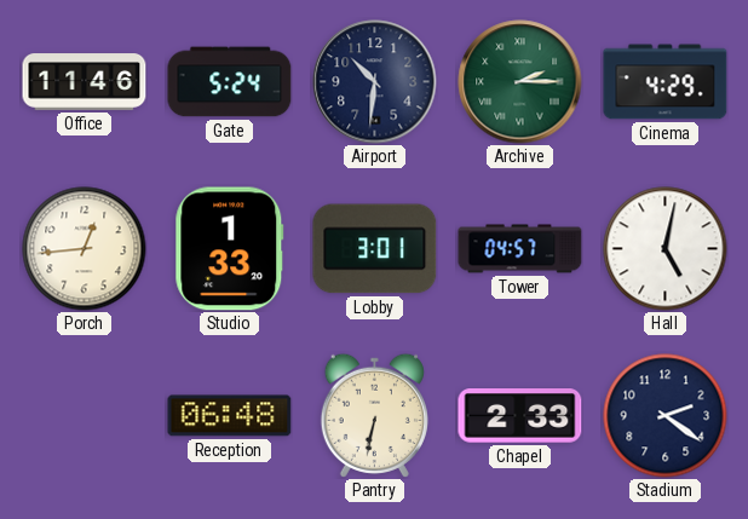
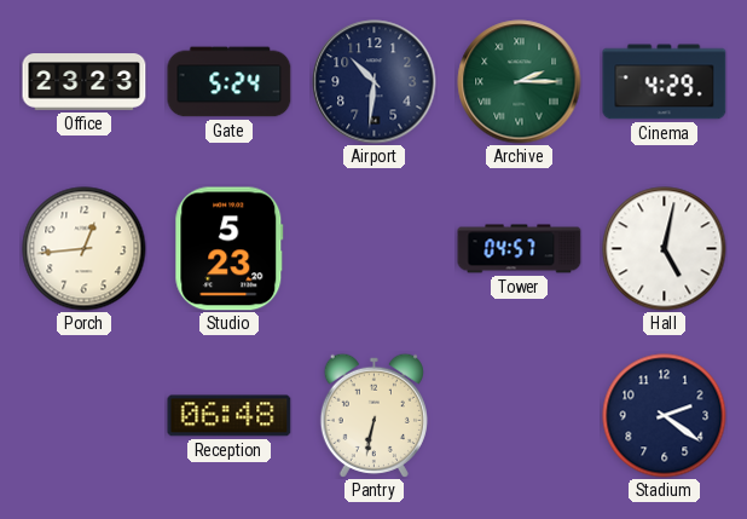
Office: 11:46 -> 23:23 (85, 82)
Studio: 1:33 -> 5:23 (230, 249)
Lobby: 3:01 -> none (375, 249)
Chapel: 2:33 -> none (520, 416)
